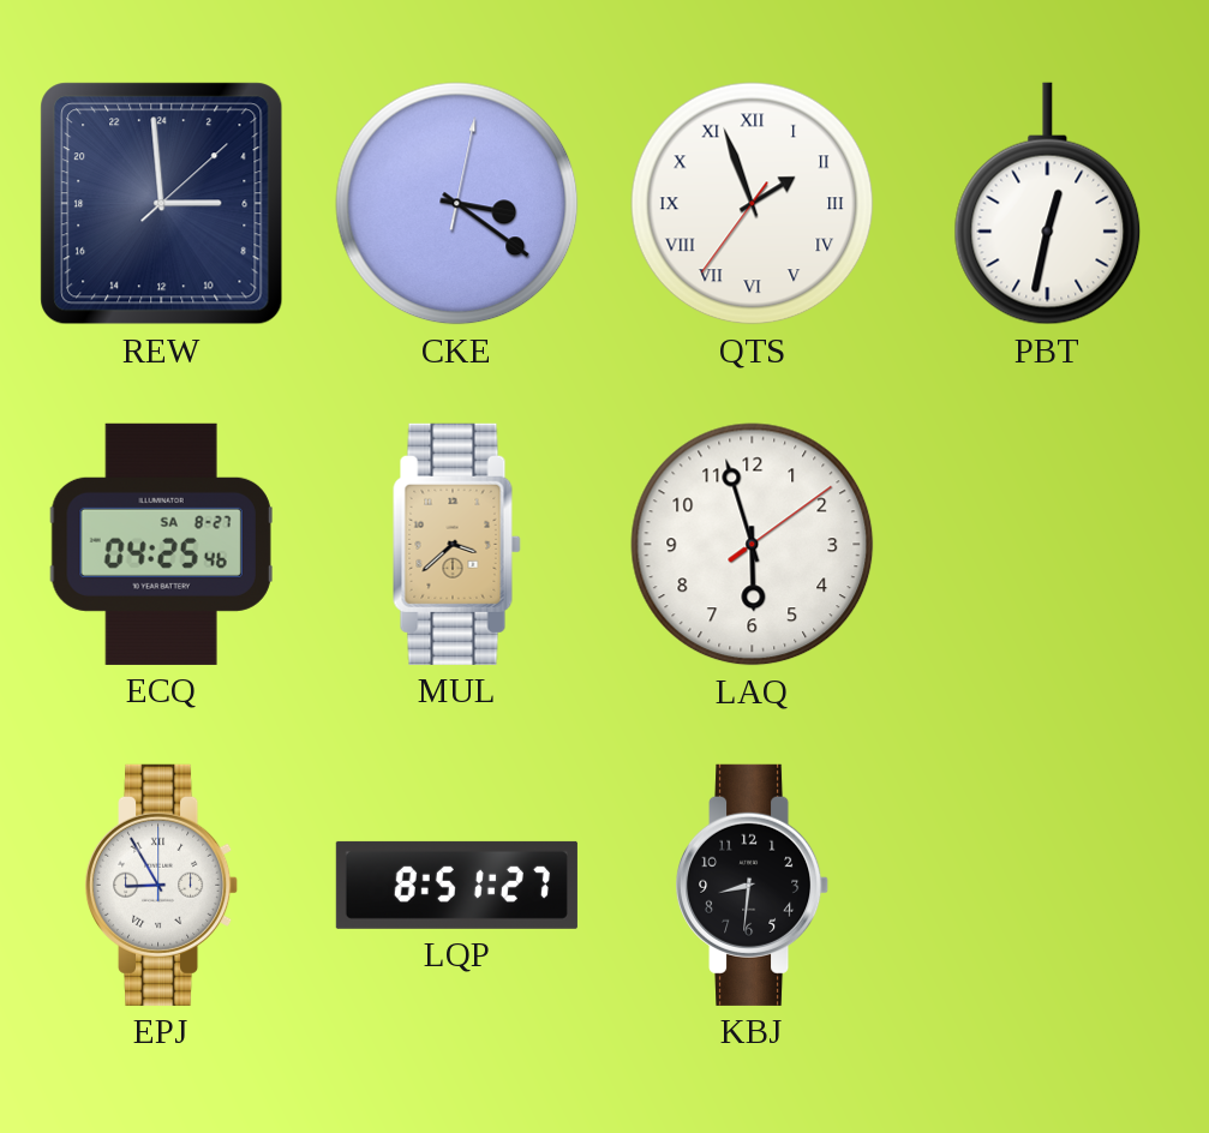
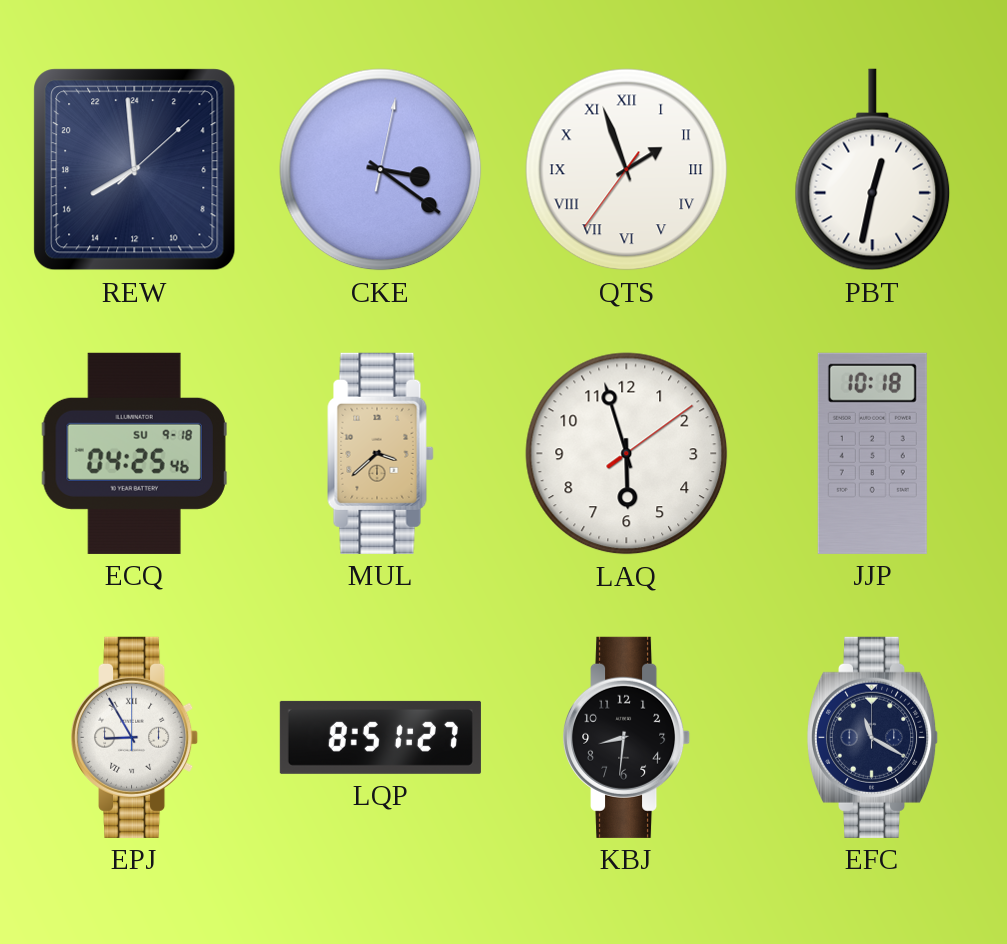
REW: 5:59 -> 15:59 (135, 170)
ECQ date: SA 8-27 -> SU 9-18 (134, 453)
JJP: none -> 10:18 (872, 453)
EFC: none -> 11:20 (873, 737)
